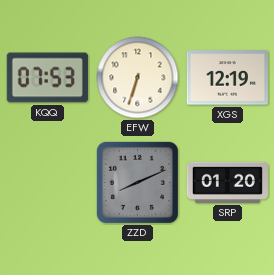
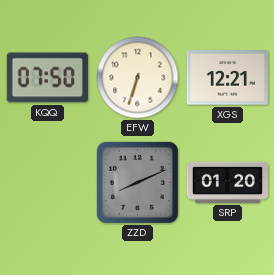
KQQ: 07:53 -> 07:50 (47, 78)
XGS: 12:19 -> 12:21 (227, 78)
